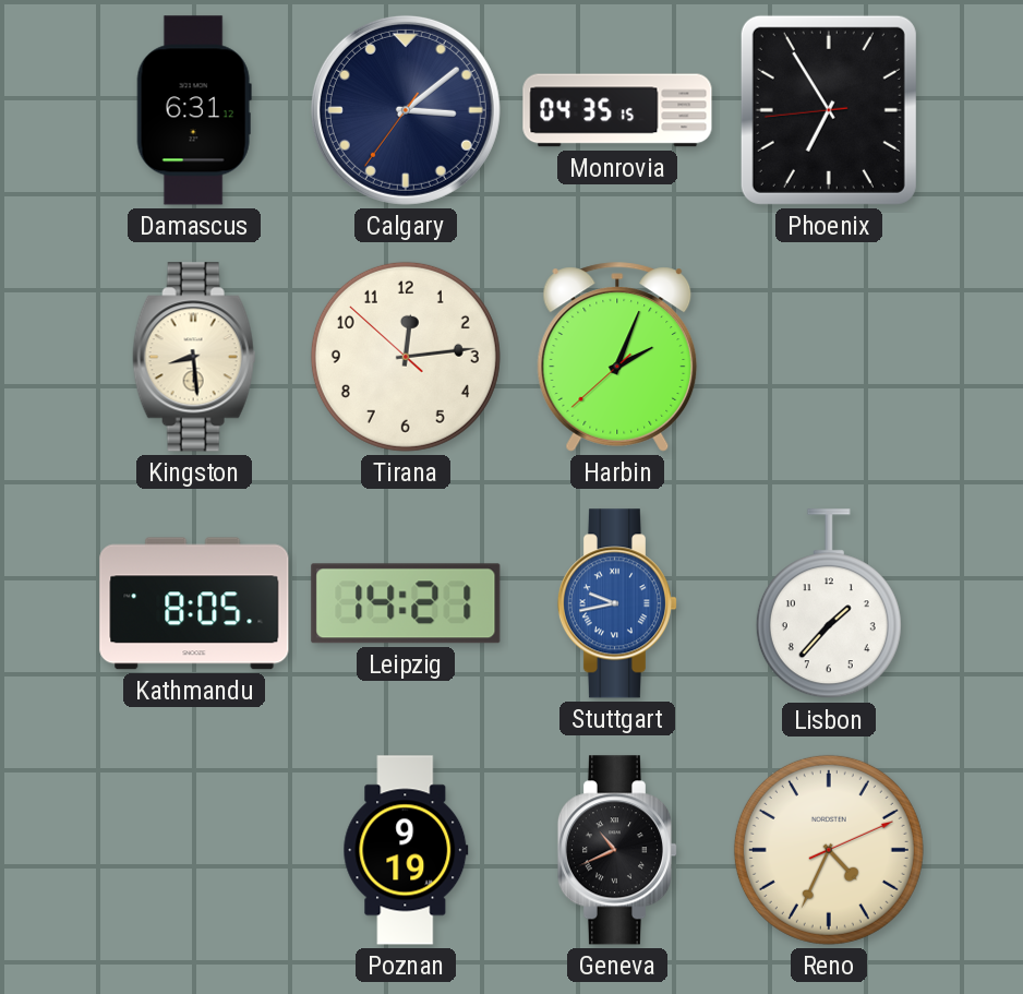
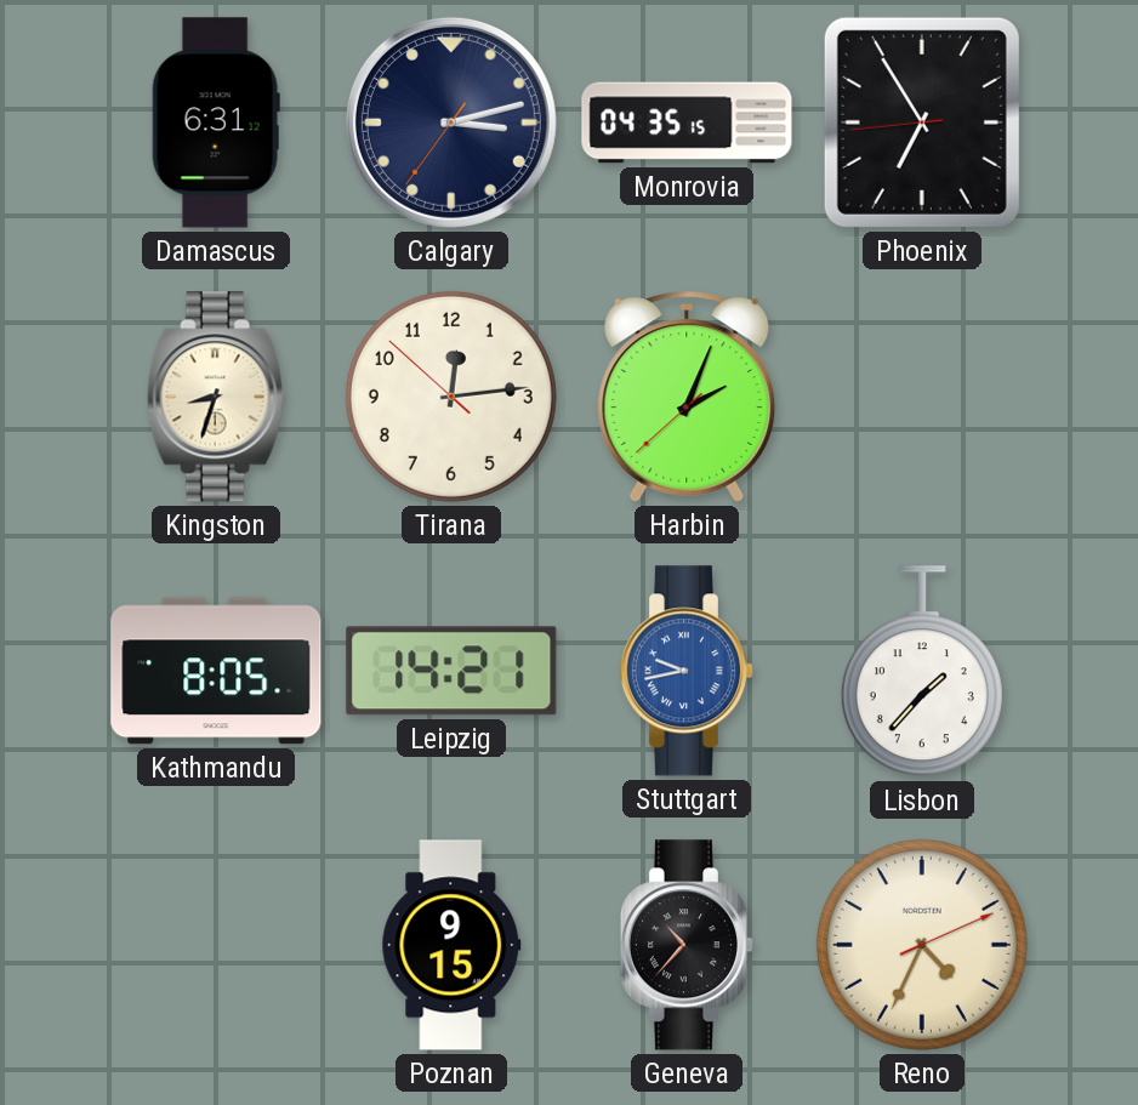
Calgary: 3:08 -> 3:12 (451, 123)
Kingston: 8:29 -> 8:33 (216, 397)
Poznan: 9:19 -> 9:15 (451, 945)
Geneva: 10:41 -> 10:37 (685, 945)
